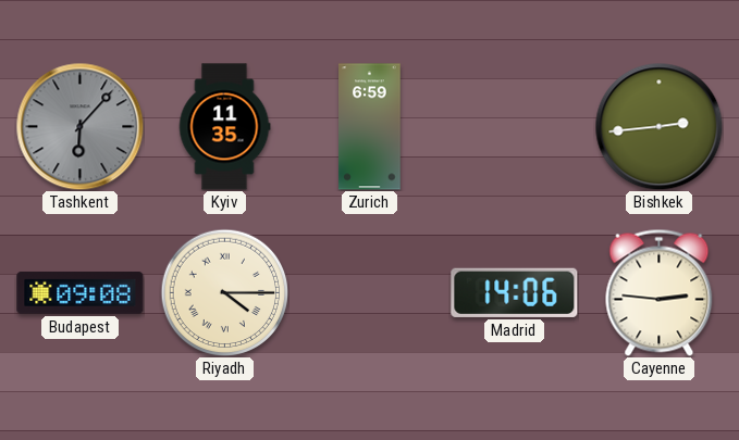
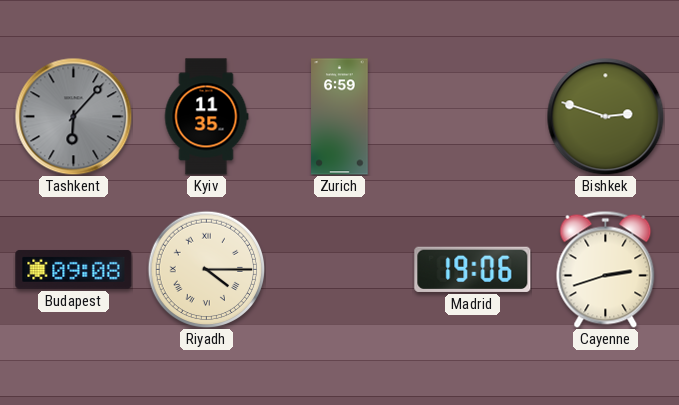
Bishkek: 2:44 -> 2:48 (605, 116)
Madrid: 14:06 -> 19:06 (473, 269)
Cayenne: 2:46 -> 2:42 (606, 269)
